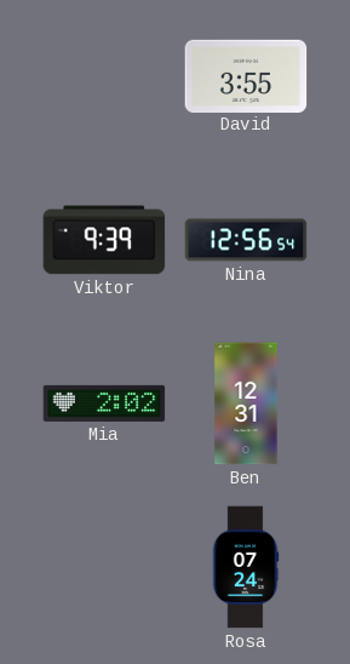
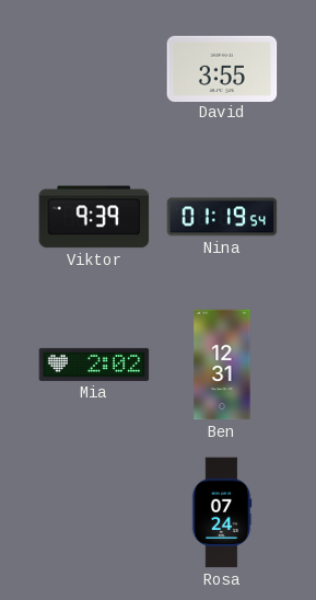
Nina: 12:56 -> 01:19 (222, 217)
